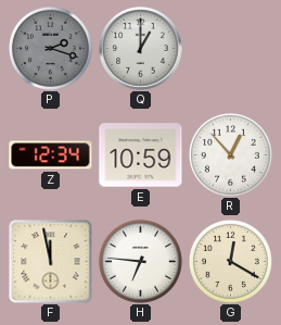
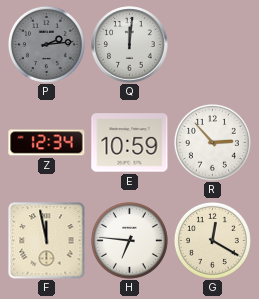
P: 2:18 -> 2:14 (46, 44)
Q: 1:00 -> 12:01 (130, 45)
R: 12:53 -> 2:53 (212, 142)
